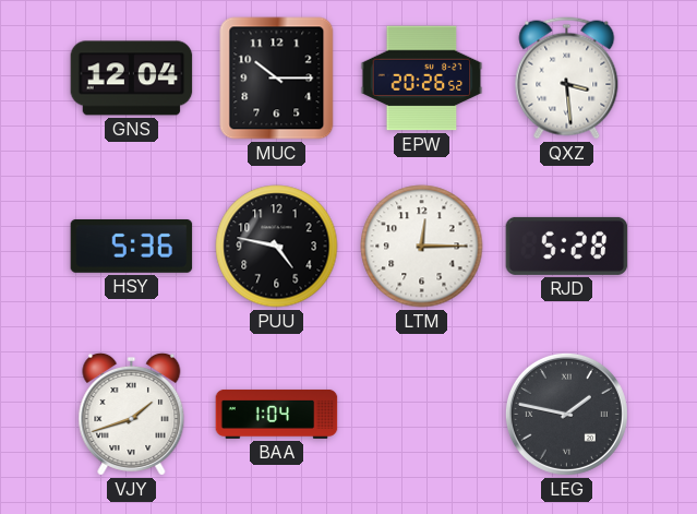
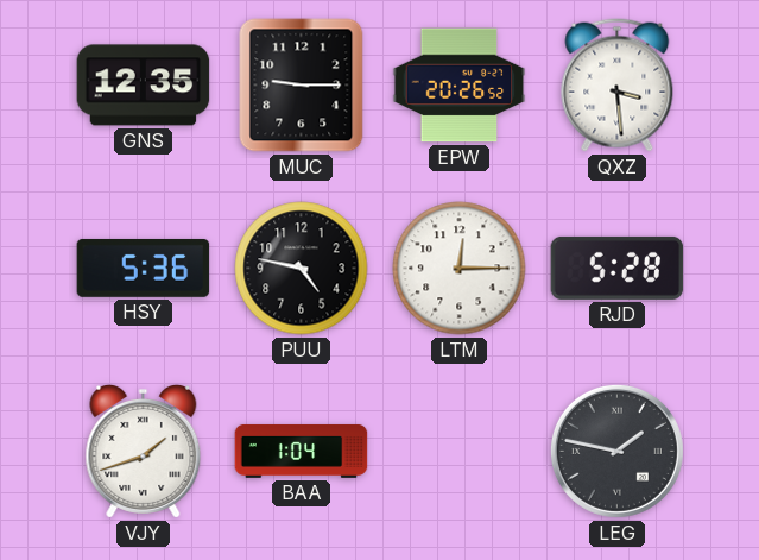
GNS: 12:04 -> 12:35 (144, 86)
MUC: 10:15 -> 9:15 (302, 86)
